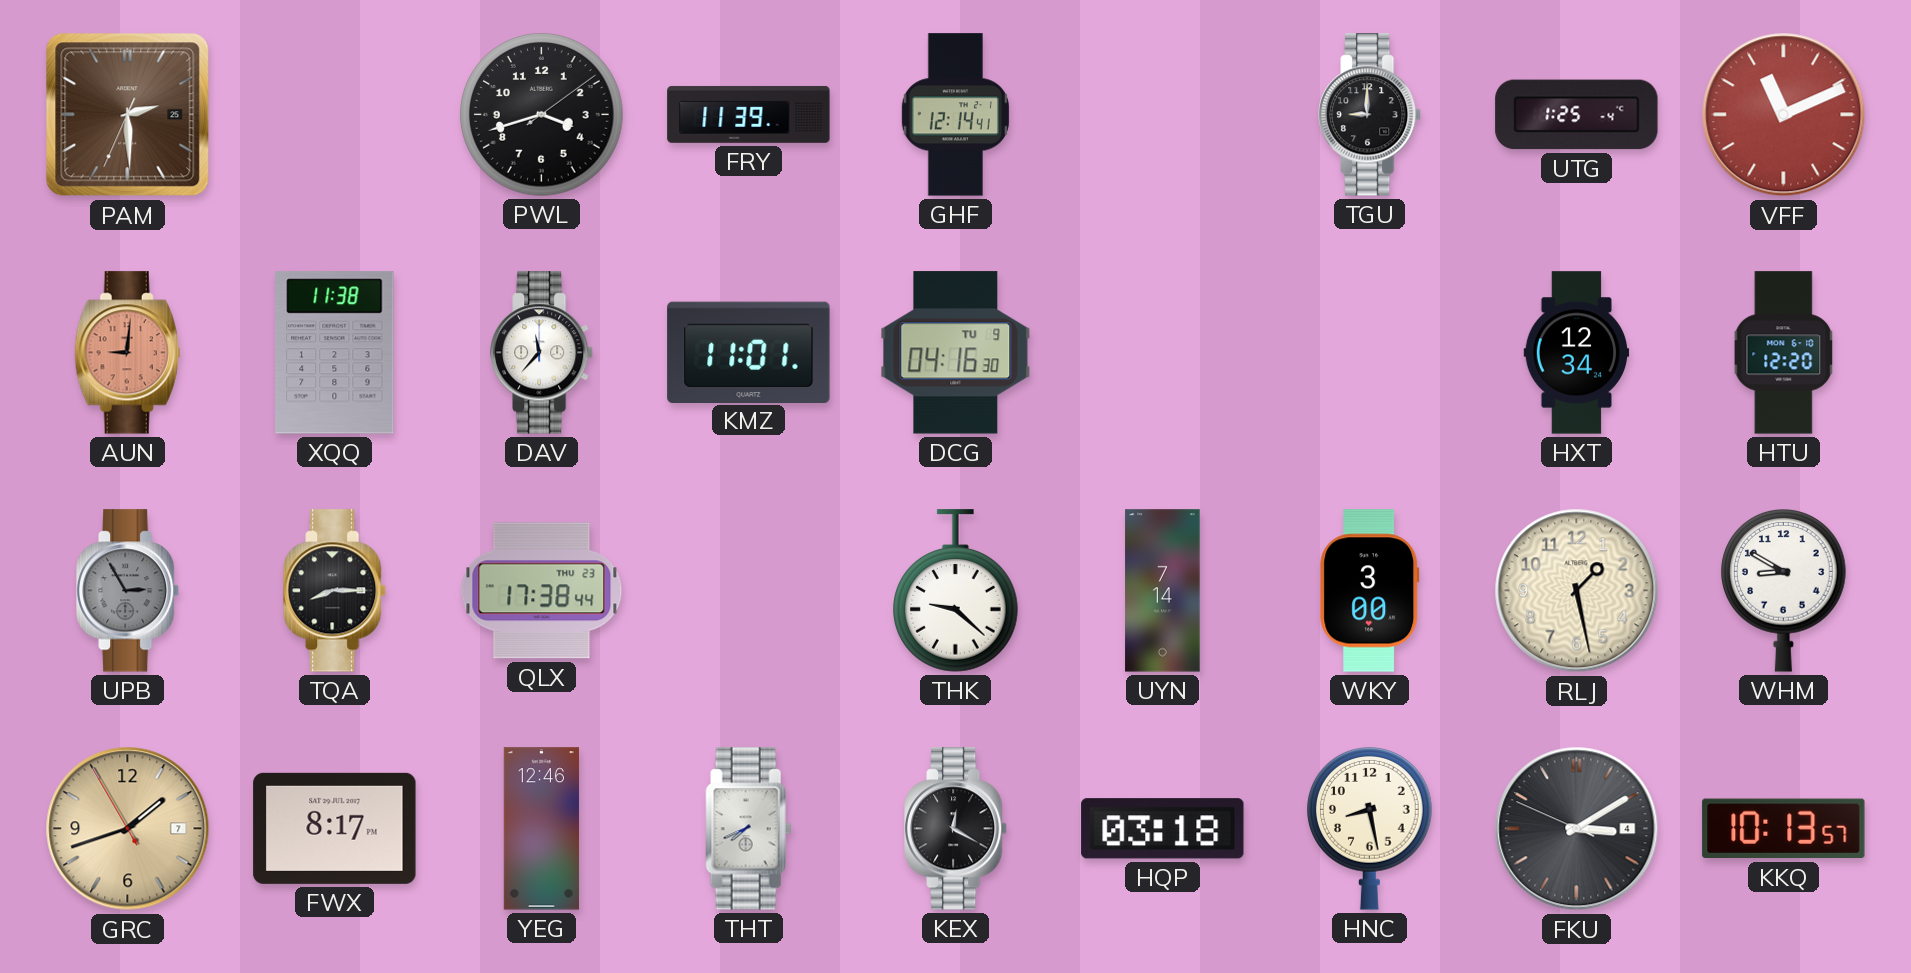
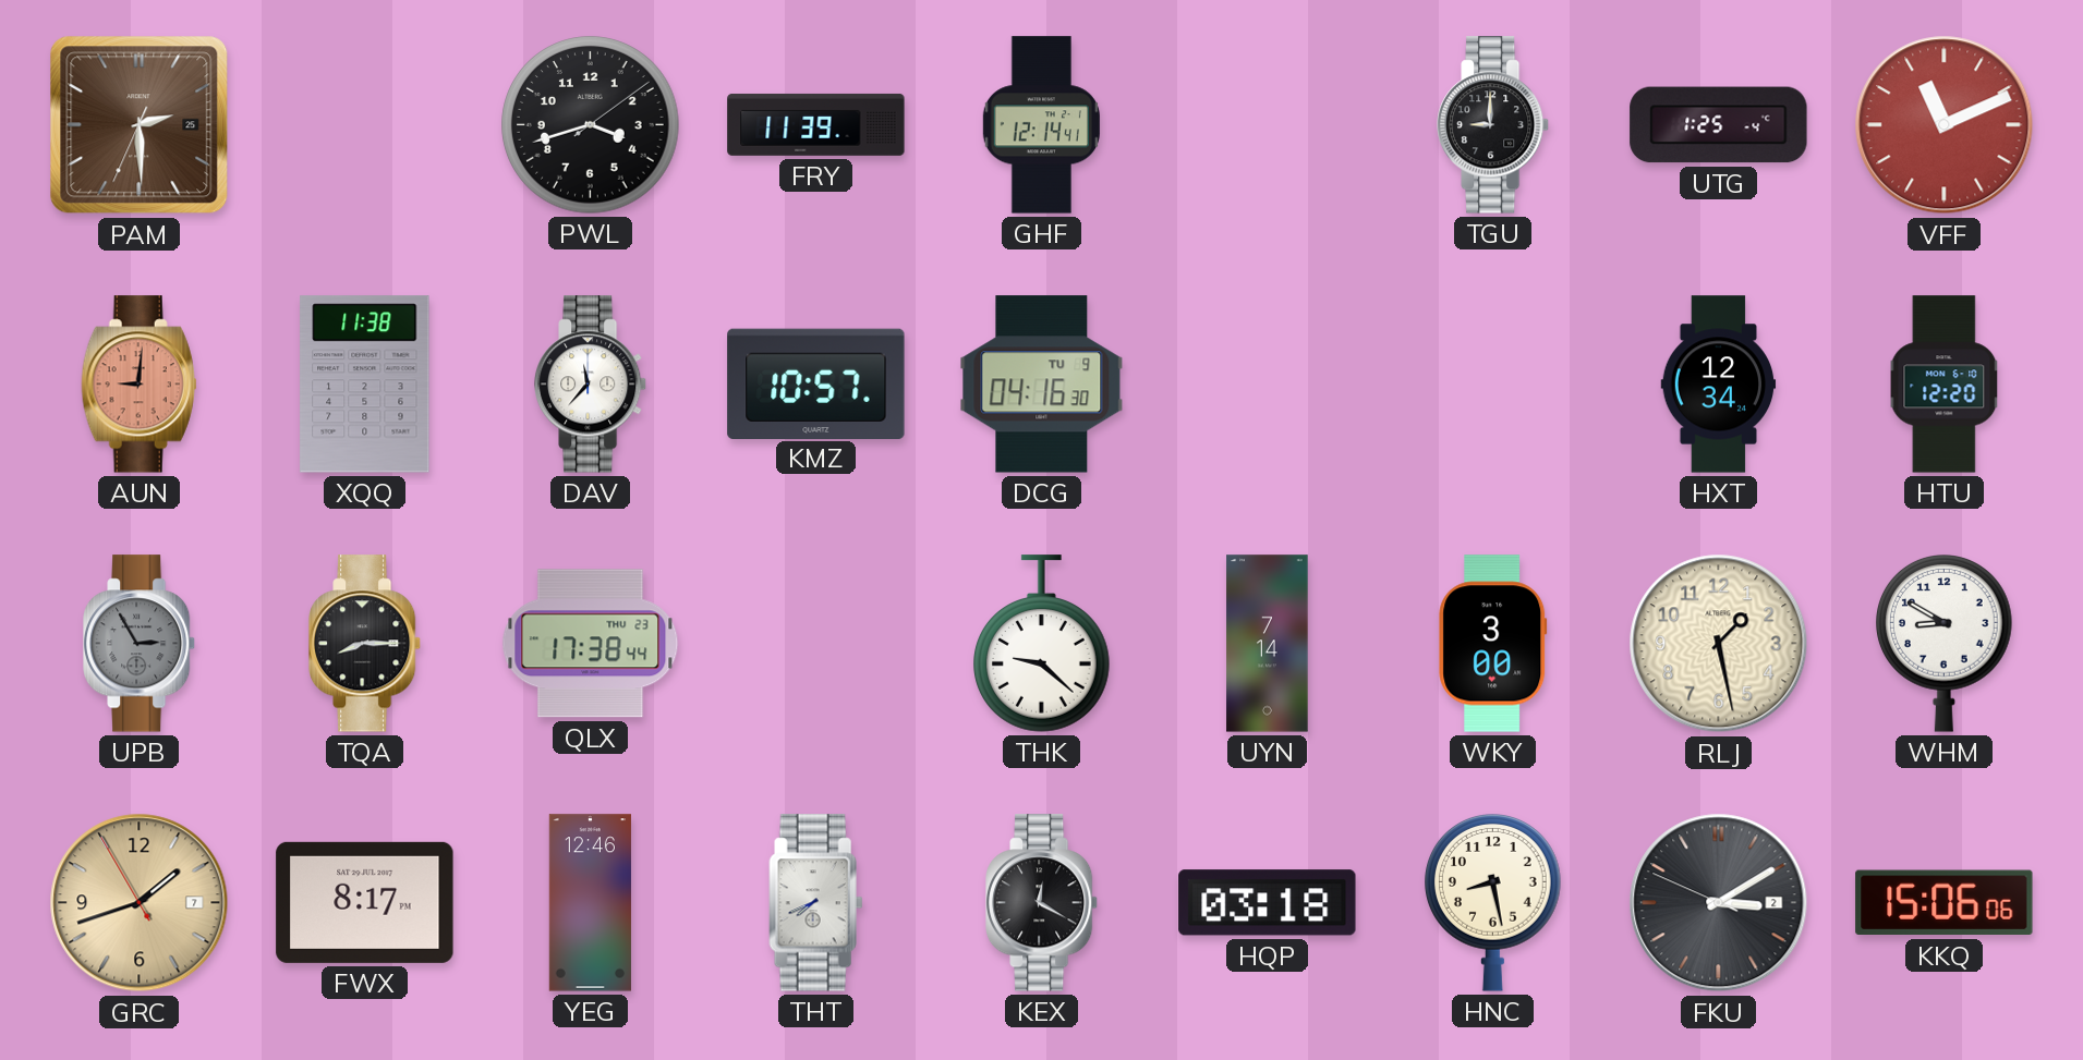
KMZ: 11:01 -> 10:57 (816, 383)
FKU date: 4 -> 2 (1719, 903)
KKQ: 10:13 -> 15:06 (1945, 903)
